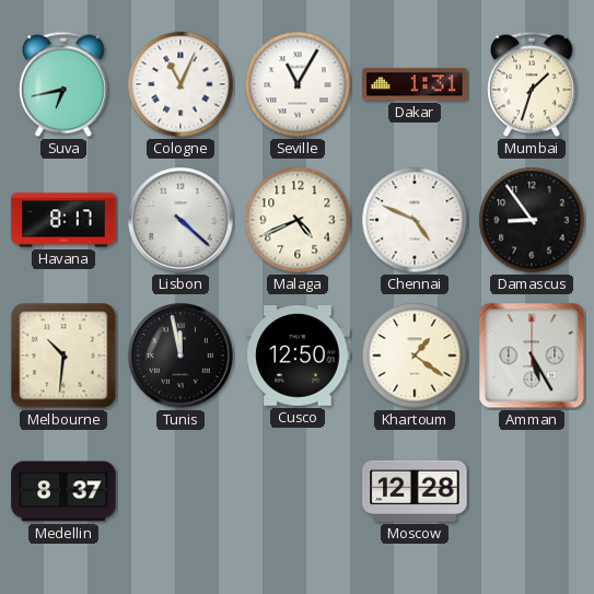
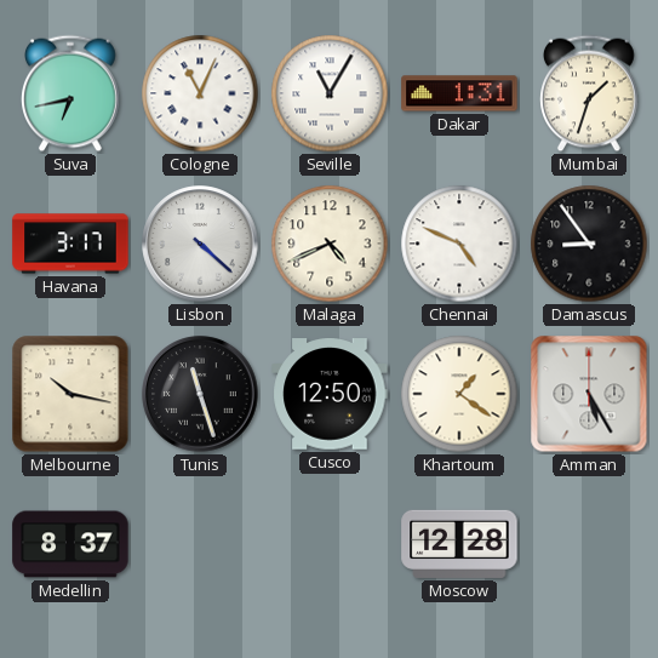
Havana: 8:17 -> 3:17 (70, 244)
Melbourne: 10:31 -> 10:17 (70, 394)
Tunis: 11:58 -> 11:27 (200, 394)
